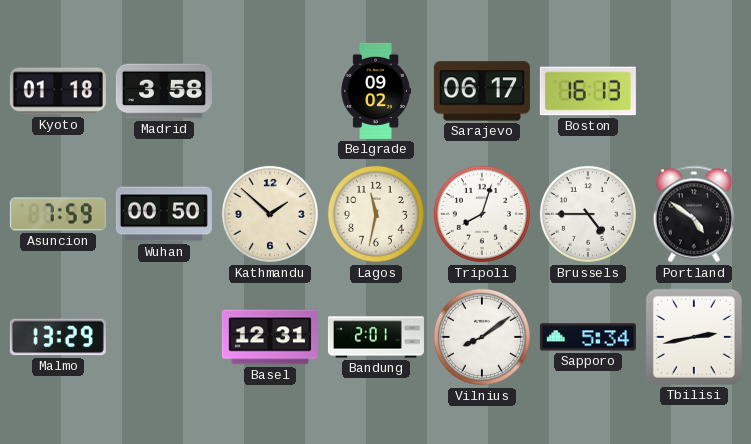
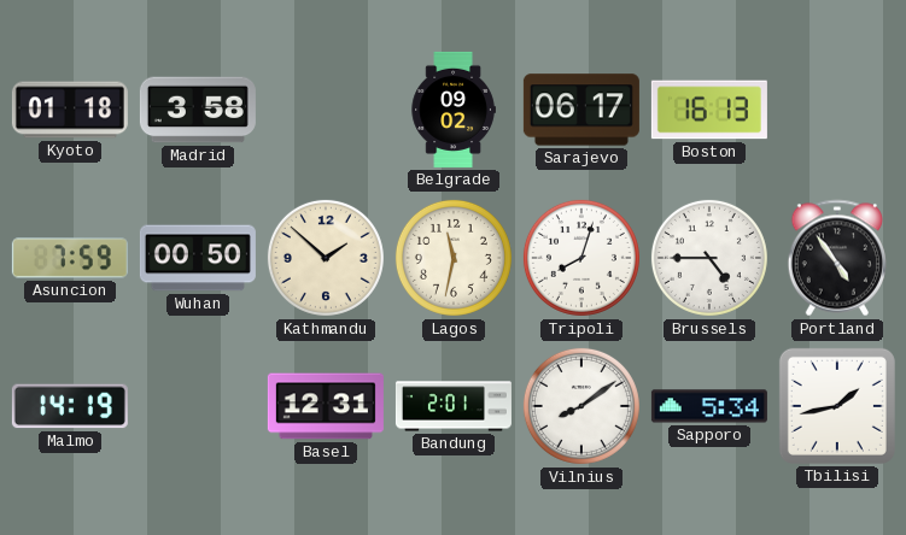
Portland: 4:51 -> 4:54 (837, 258)
Malmo: 13:29 -> 14:19 (70, 406)
Tbilisi: 2:43 -> 1:43 (837, 406)
